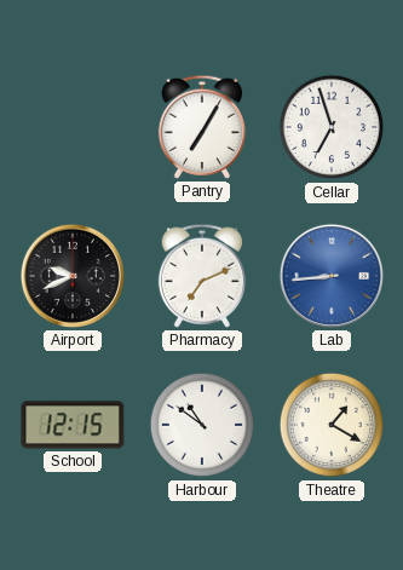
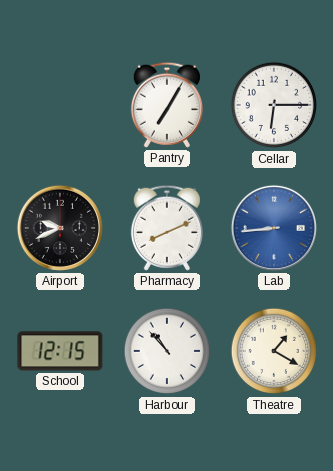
Cellar: 6:57 -> 6:15 (274, 105)
Pharmacy: 7:11 -> 8:11 (167, 228)
Harbour: 10:51 -> 10:53 (167, 351)
